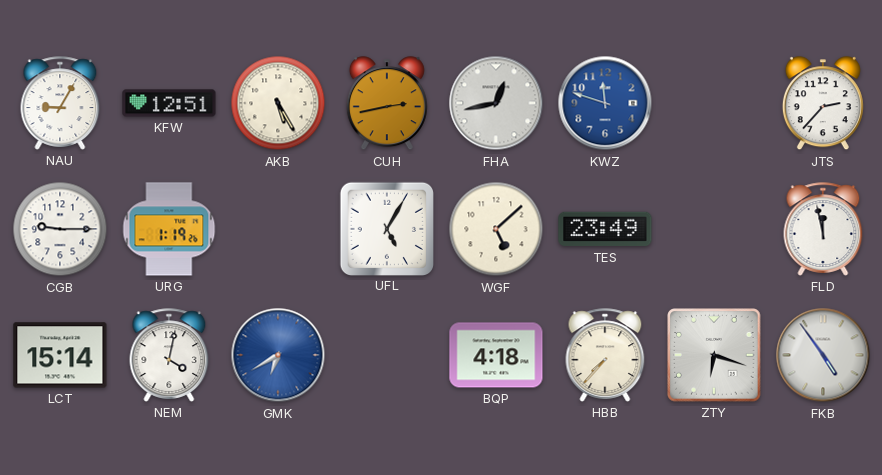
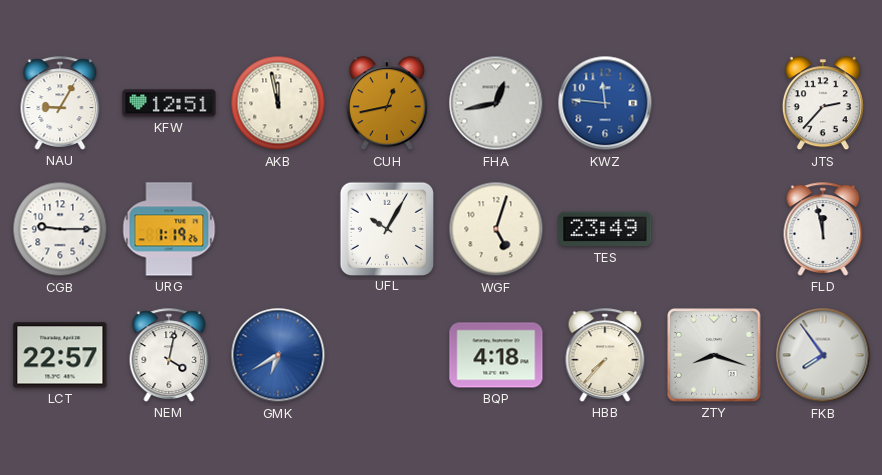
AKB: 5:25 -> 11:58 (278, 103)
CUH: 2:43 -> 12:43 (387, 104)
KWZ: 11:48 -> 11:46 (605, 103)
UFL: 5:05 -> 10:05 (386, 228)
WGF: 5:08 -> 5:03 (496, 229)
LCT: 15:14 -> 22:57 (60, 355)
ZTY: 6:18 -> 8:18 (714, 355)
FKB: 4:54 -> 7:54 (823, 355)
